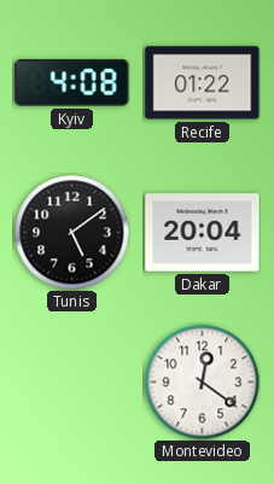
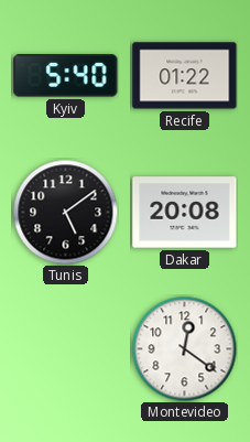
Kyiv: 4:08 -> 5:40 (66, 76)
Dakar: 20:04 -> 20:08 (185, 213)
